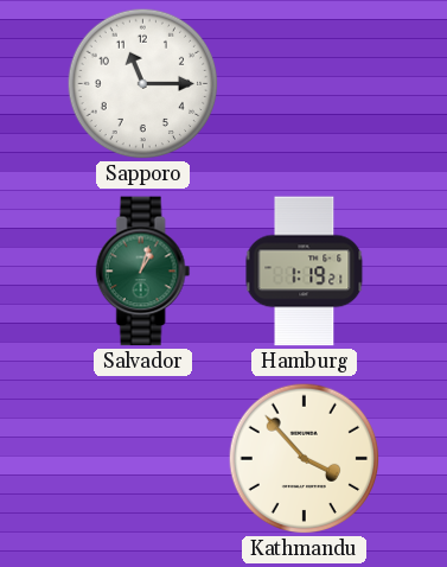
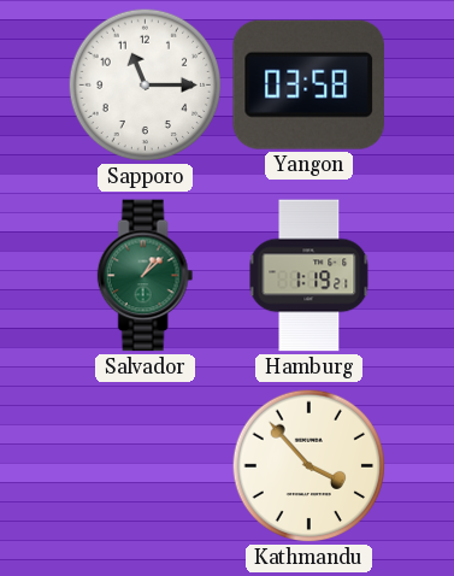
Yangon: none -> 03:58 (308, 84)
Salvador: 1:03 -> 1:08 (146, 276)
